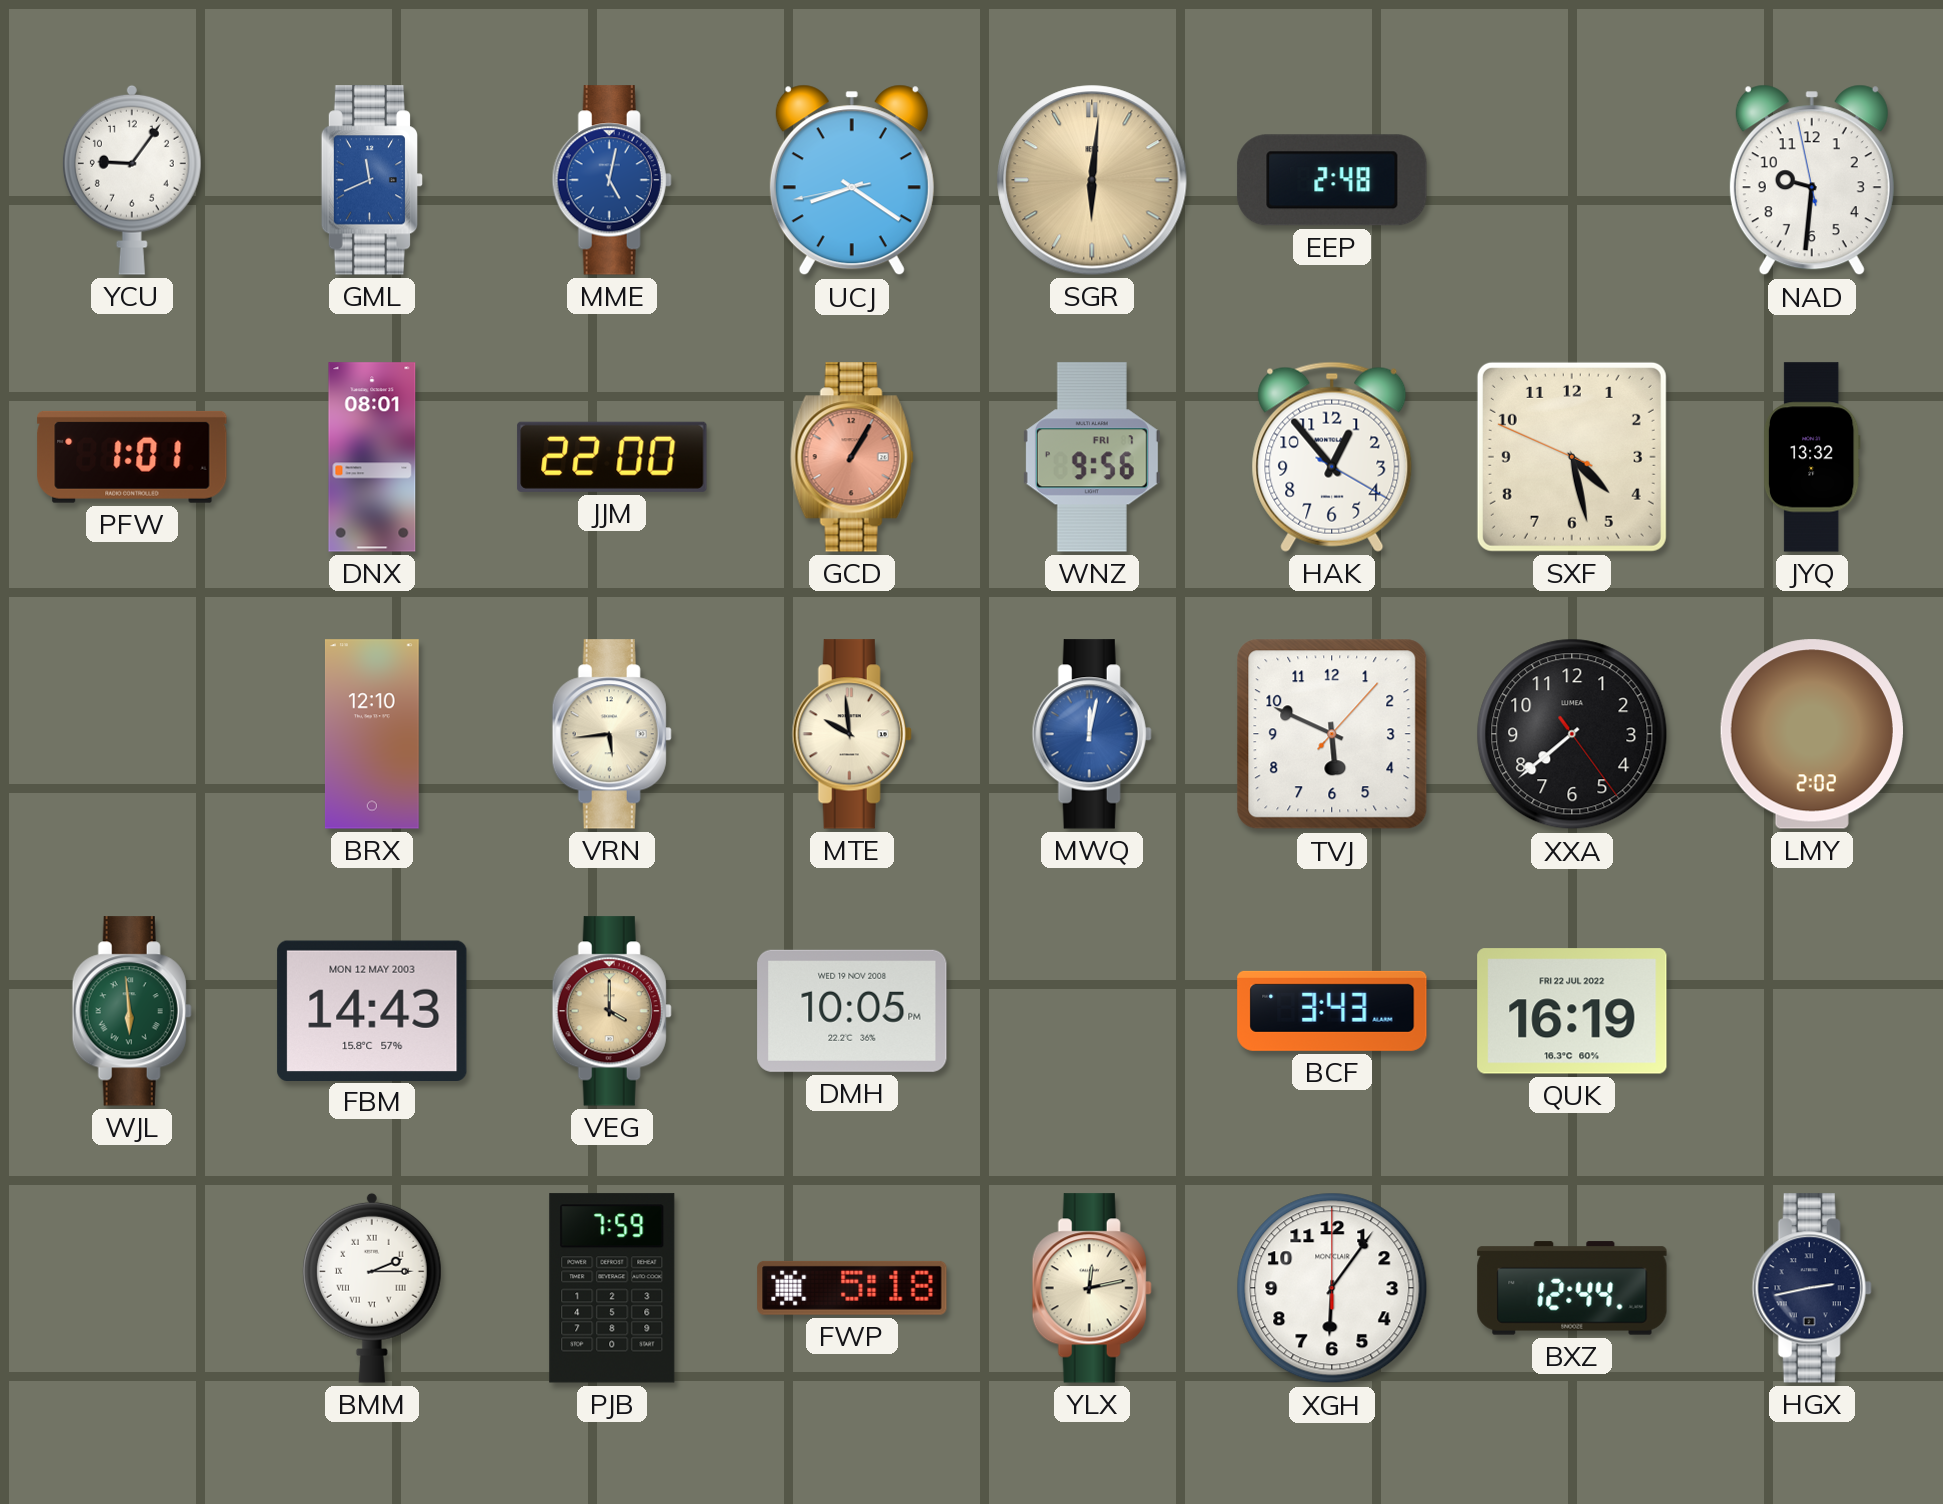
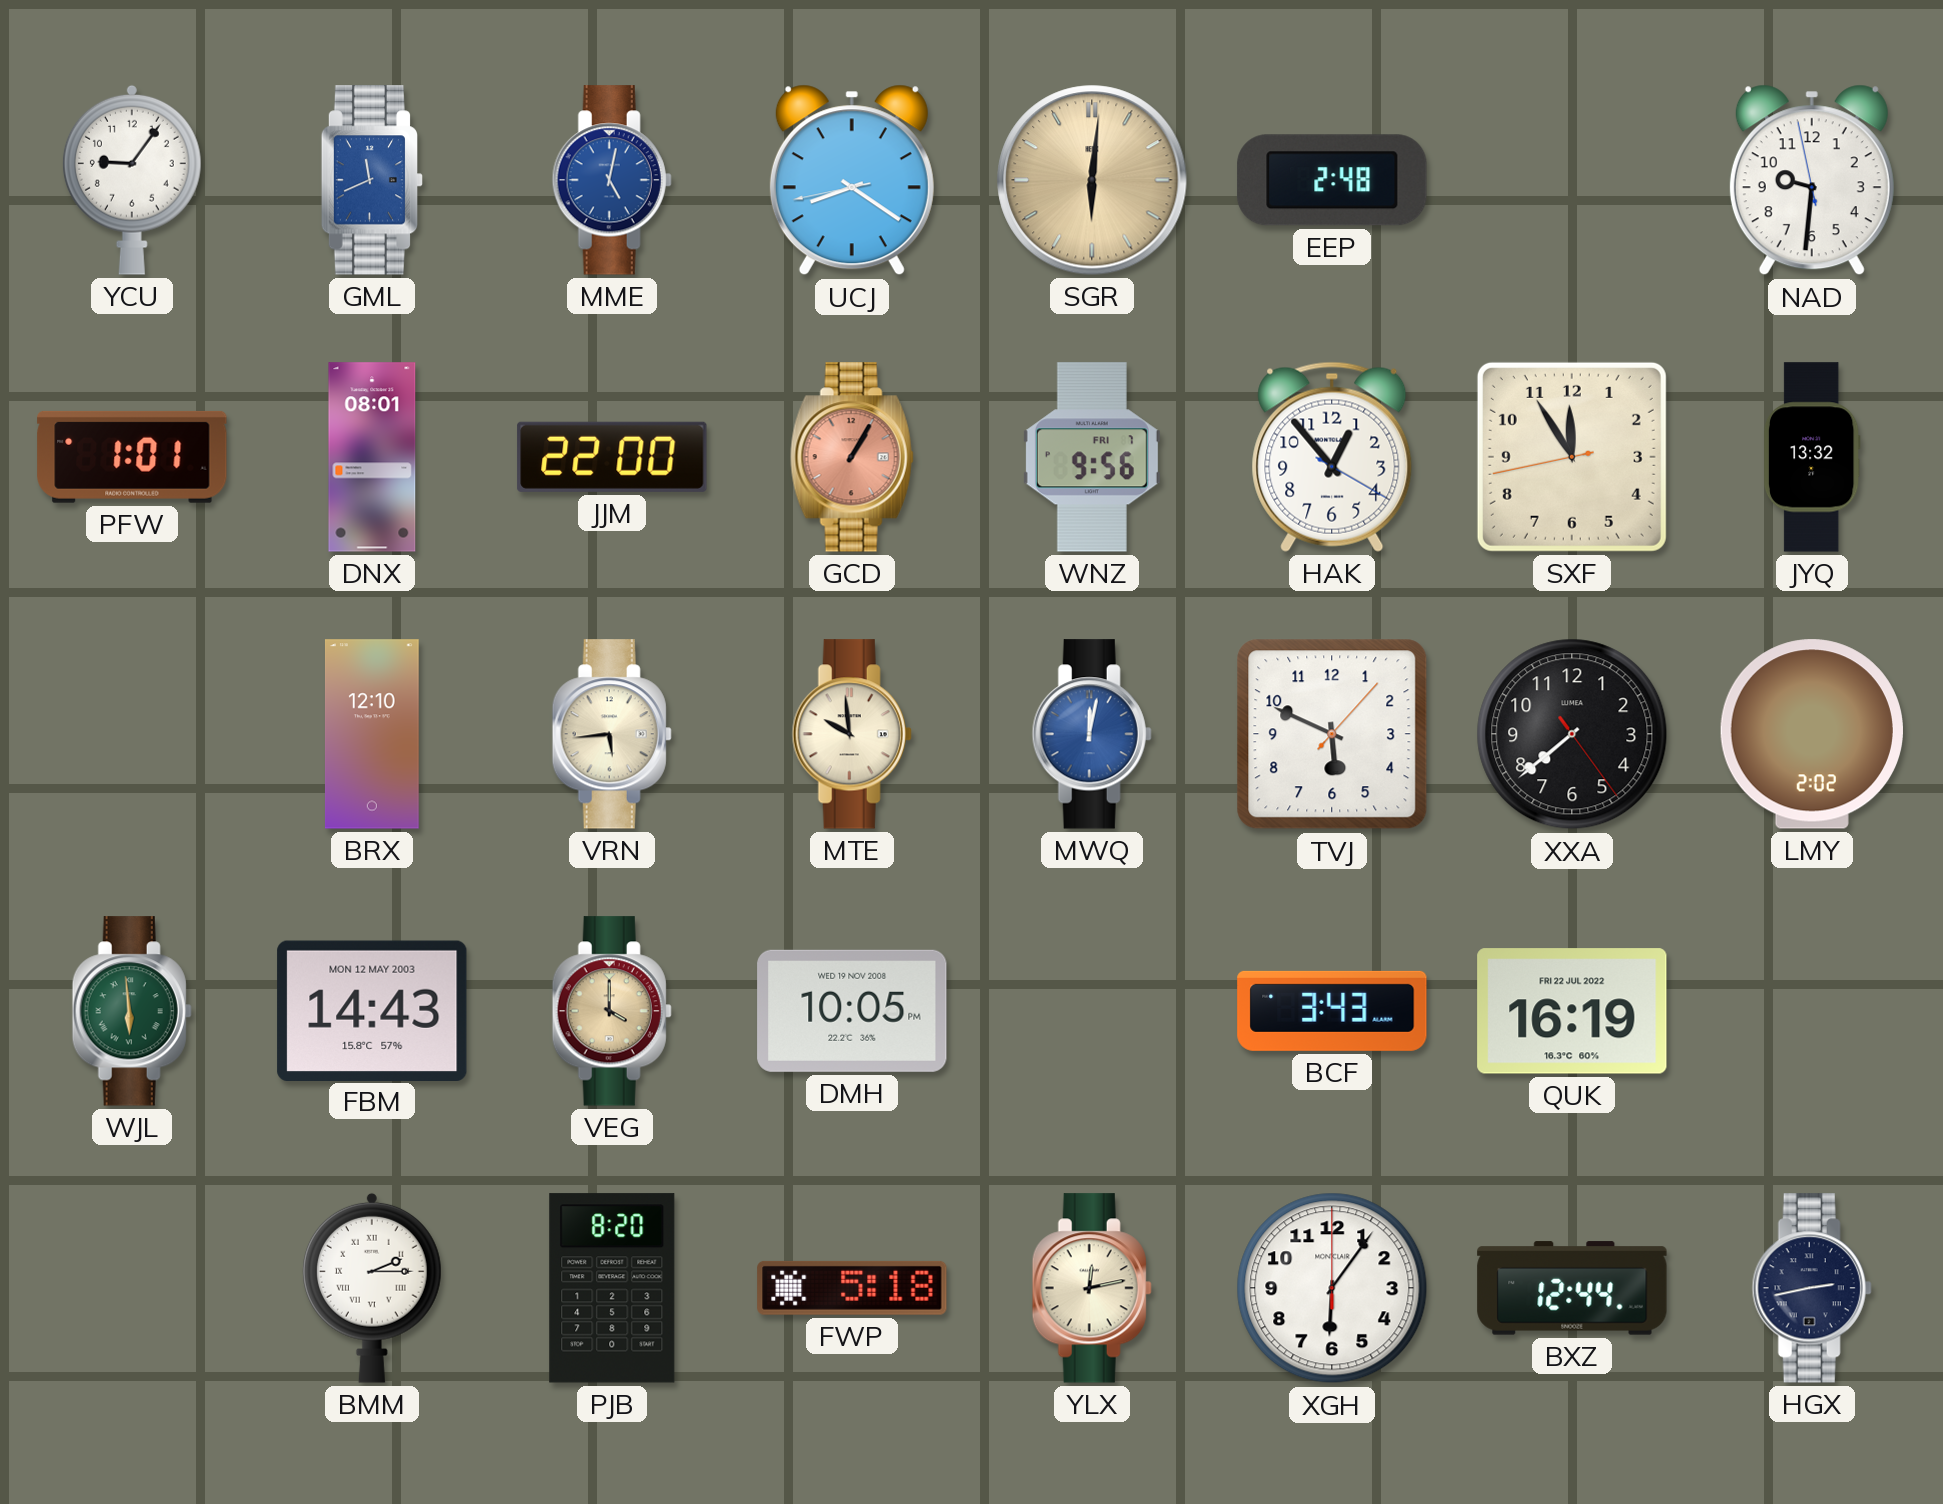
SXF: 4:27 -> 11:54 (1572, 457)
PJB: 7:59 -> 8:20 (612, 1288)
